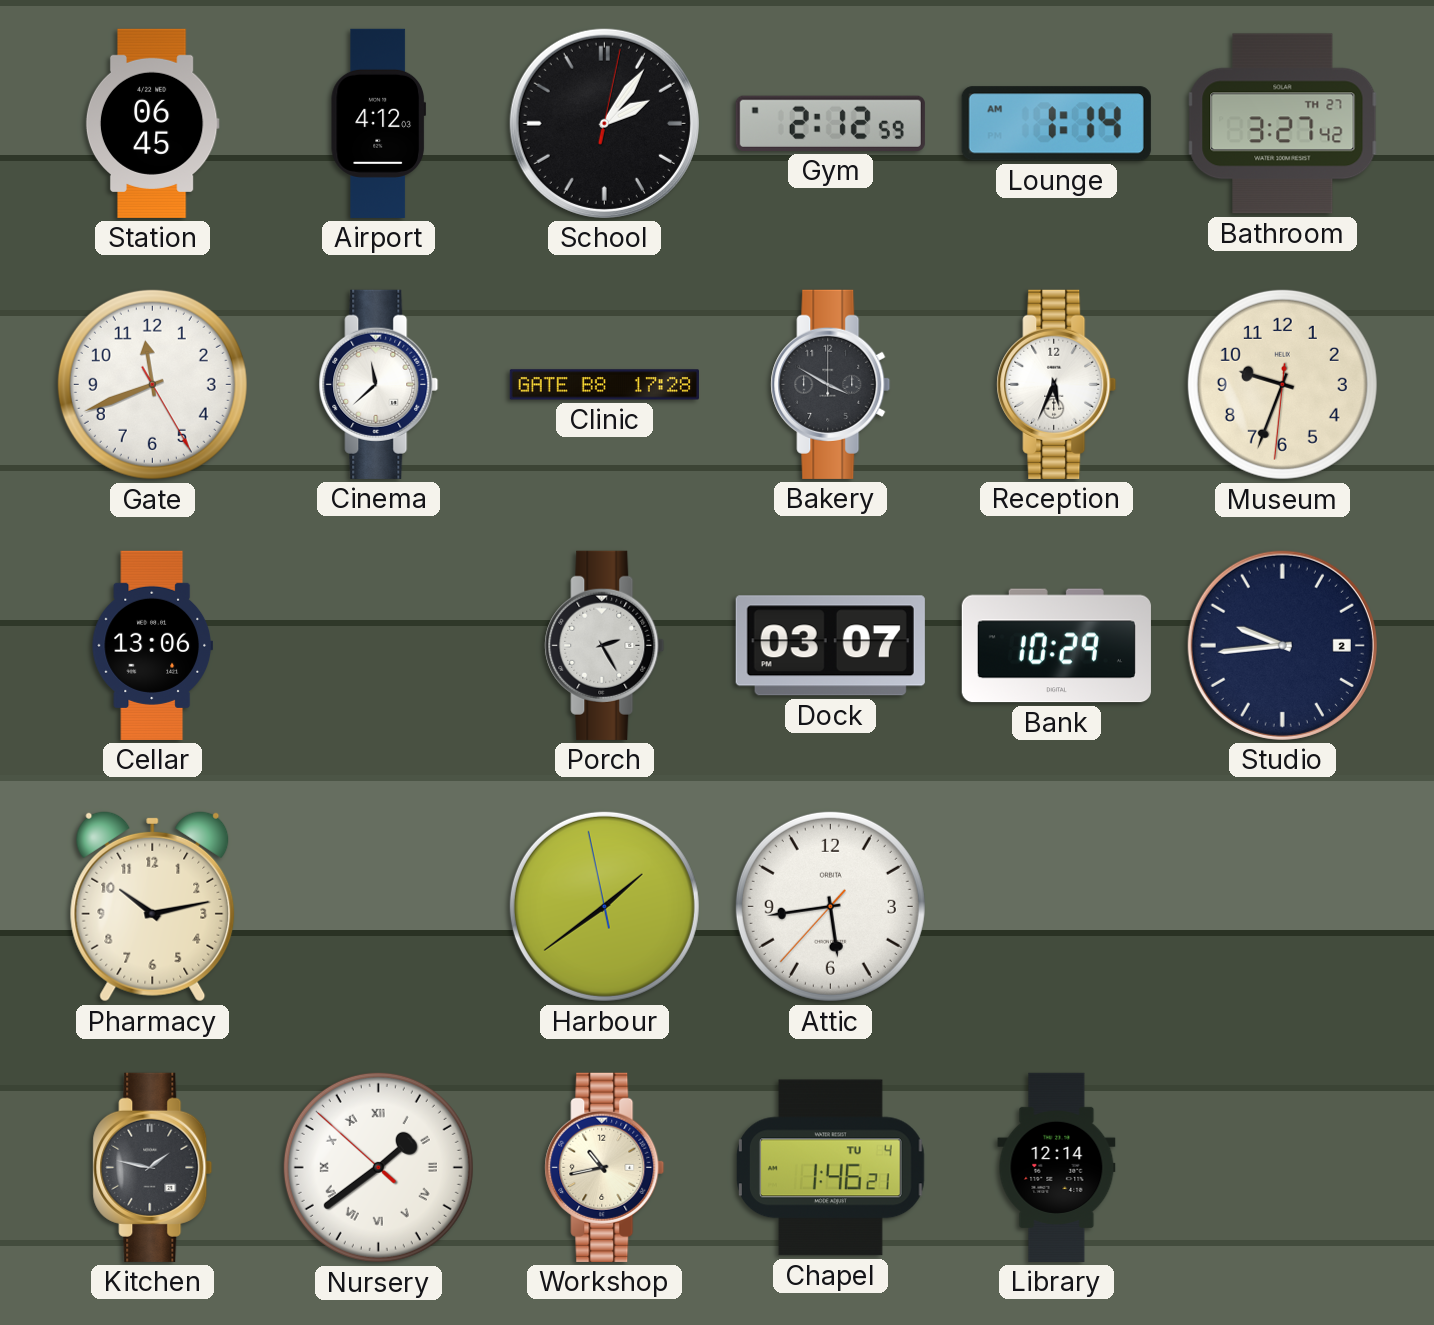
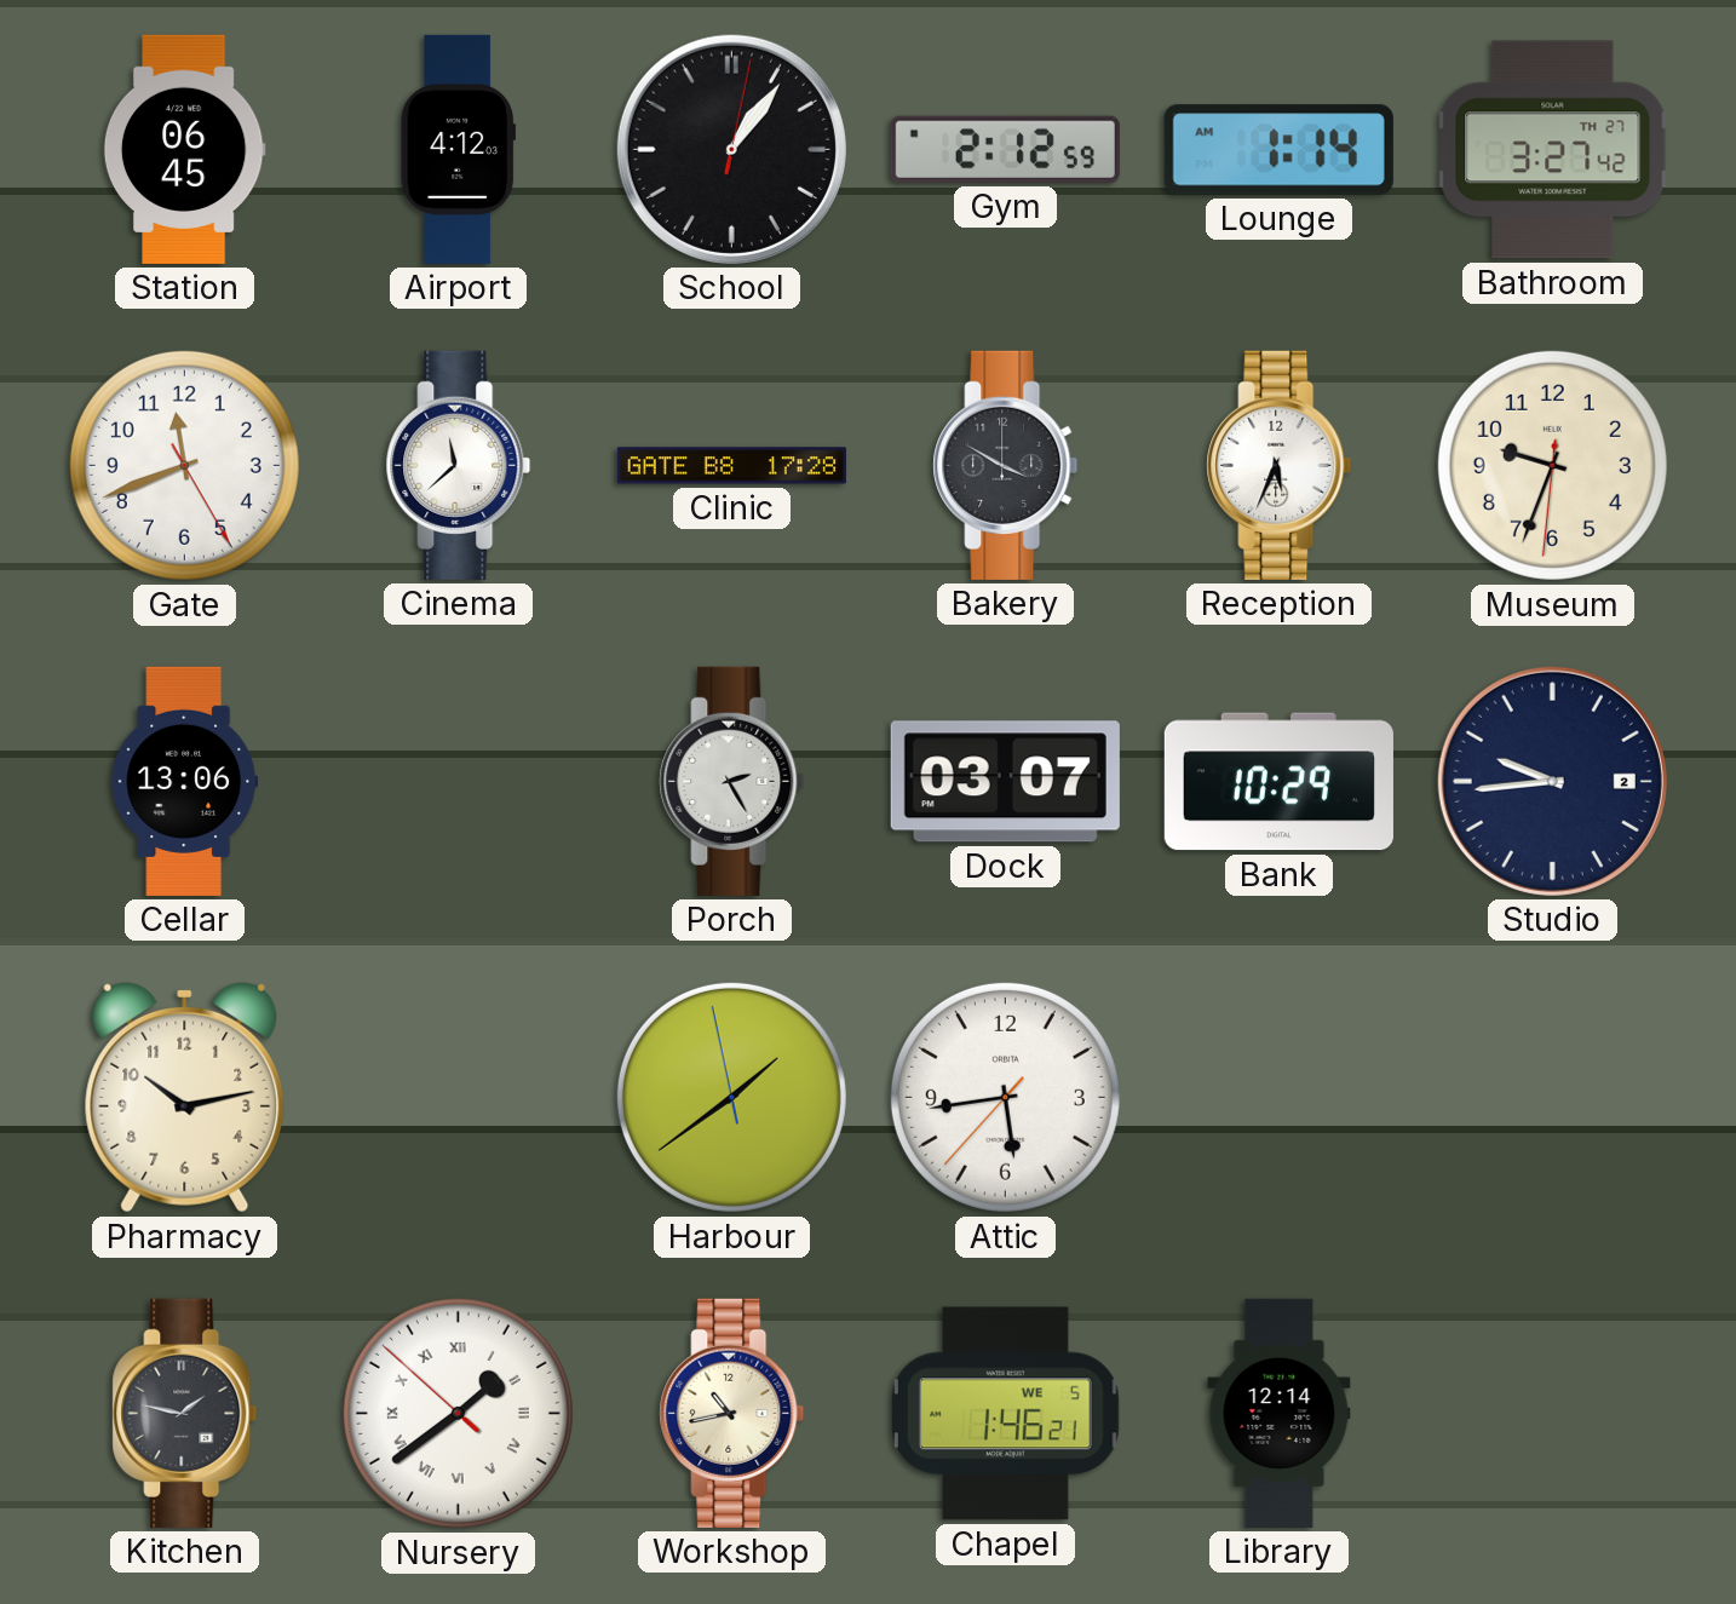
School: 2:06 -> 1:06 (731, 149)
Chapel date: TU 4 -> WE 5 (1006, 1414)
